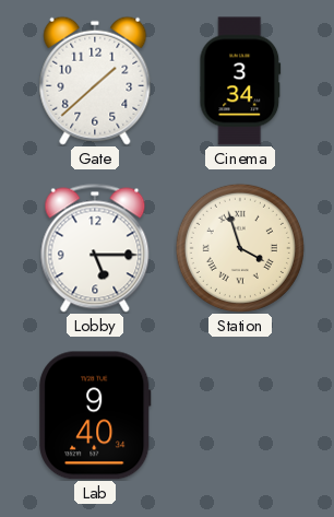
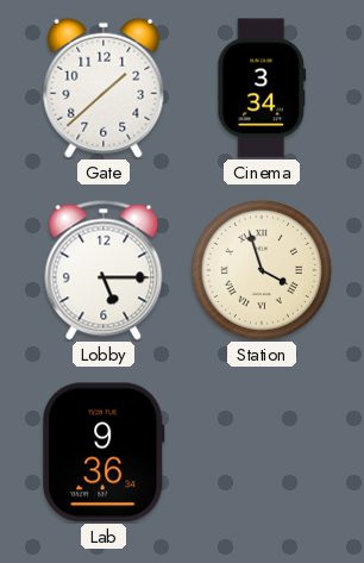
Lab: 9:40 -> 9:36 (103, 452)
